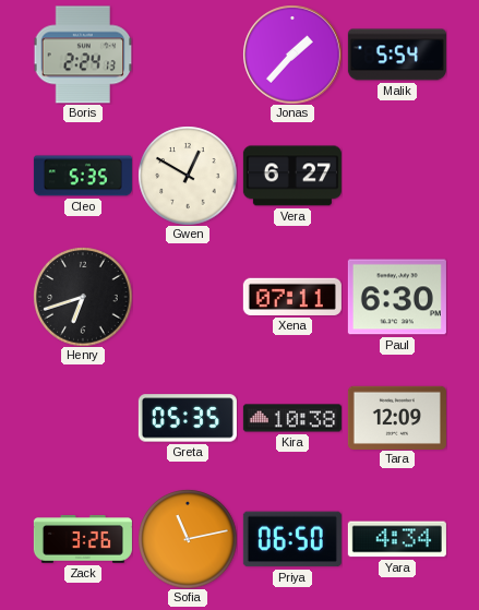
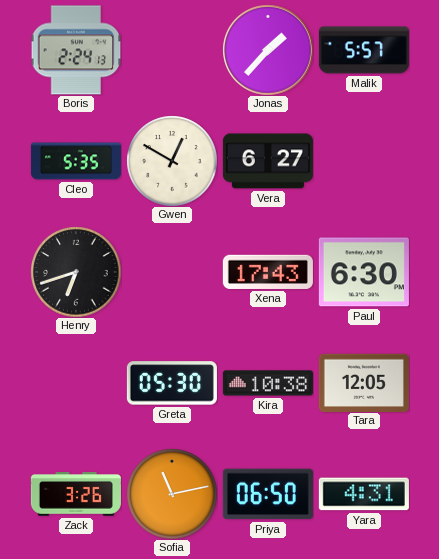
Malik: 5:54 -> 5:57 (364, 50)
Xena: 07:11 -> 17:43 (268, 272)
Greta: 05:35 -> 05:30 (172, 383)
Tara: 12:09 -> 12:05 (364, 382)
Yara: 4:34 -> 4:31 (364, 494)
